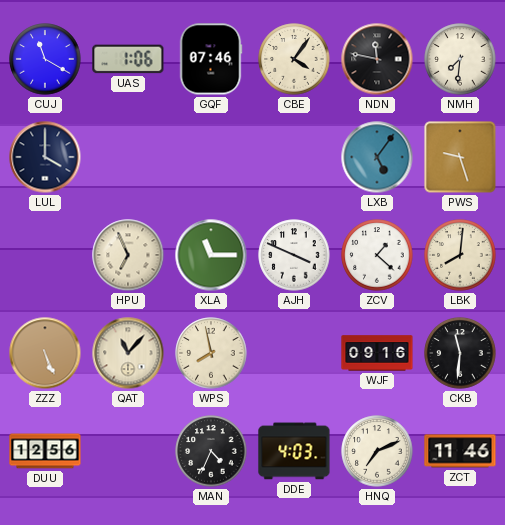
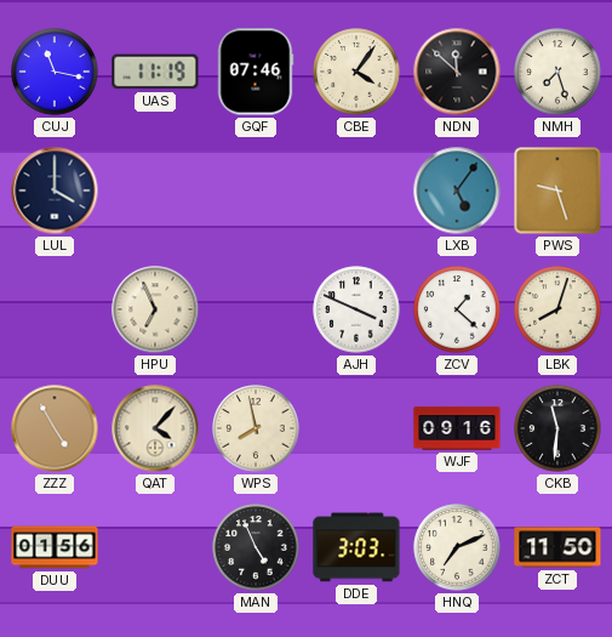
CUJ: 11:20 -> 11:17 (55, 72)
UAS: 1:06 -> 11:19 (155, 72)
NDN: 11:47 -> 11:52 (457, 72)
NMH: 7:31 -> 7:27 (557, 72)
XLA: 11:15 -> none (211, 255)
LBK: 8:01 -> 8:03 (557, 309)
ZZZ: 5:26 -> 4:55 (55, 428)
QAT: 11:07 -> 4:07 (155, 428)
DUU: 12:56 -> 01:56 (55, 547)
MAN: 4:34 -> 4:56 (256, 547)
DDE: 4:03 -> 3:03 (356, 547)
ZCT: 11:46 -> 11:50 (557, 547)
